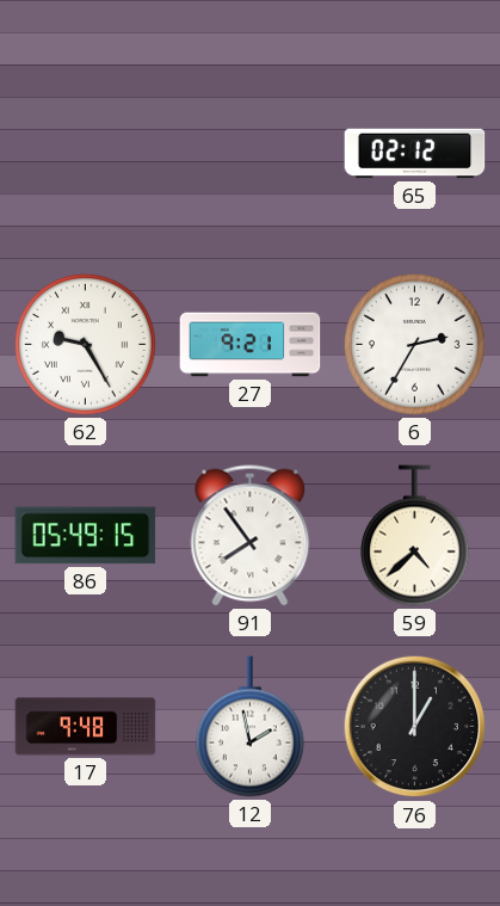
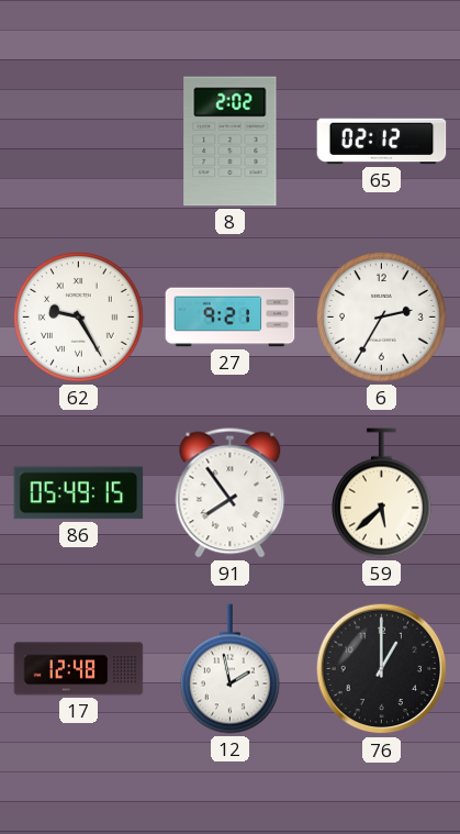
8: none -> 2:02 (231, 142)
59: 4:38 -> 5:38 (381, 493)
17: 9:48 -> 12:48 (79, 669)
